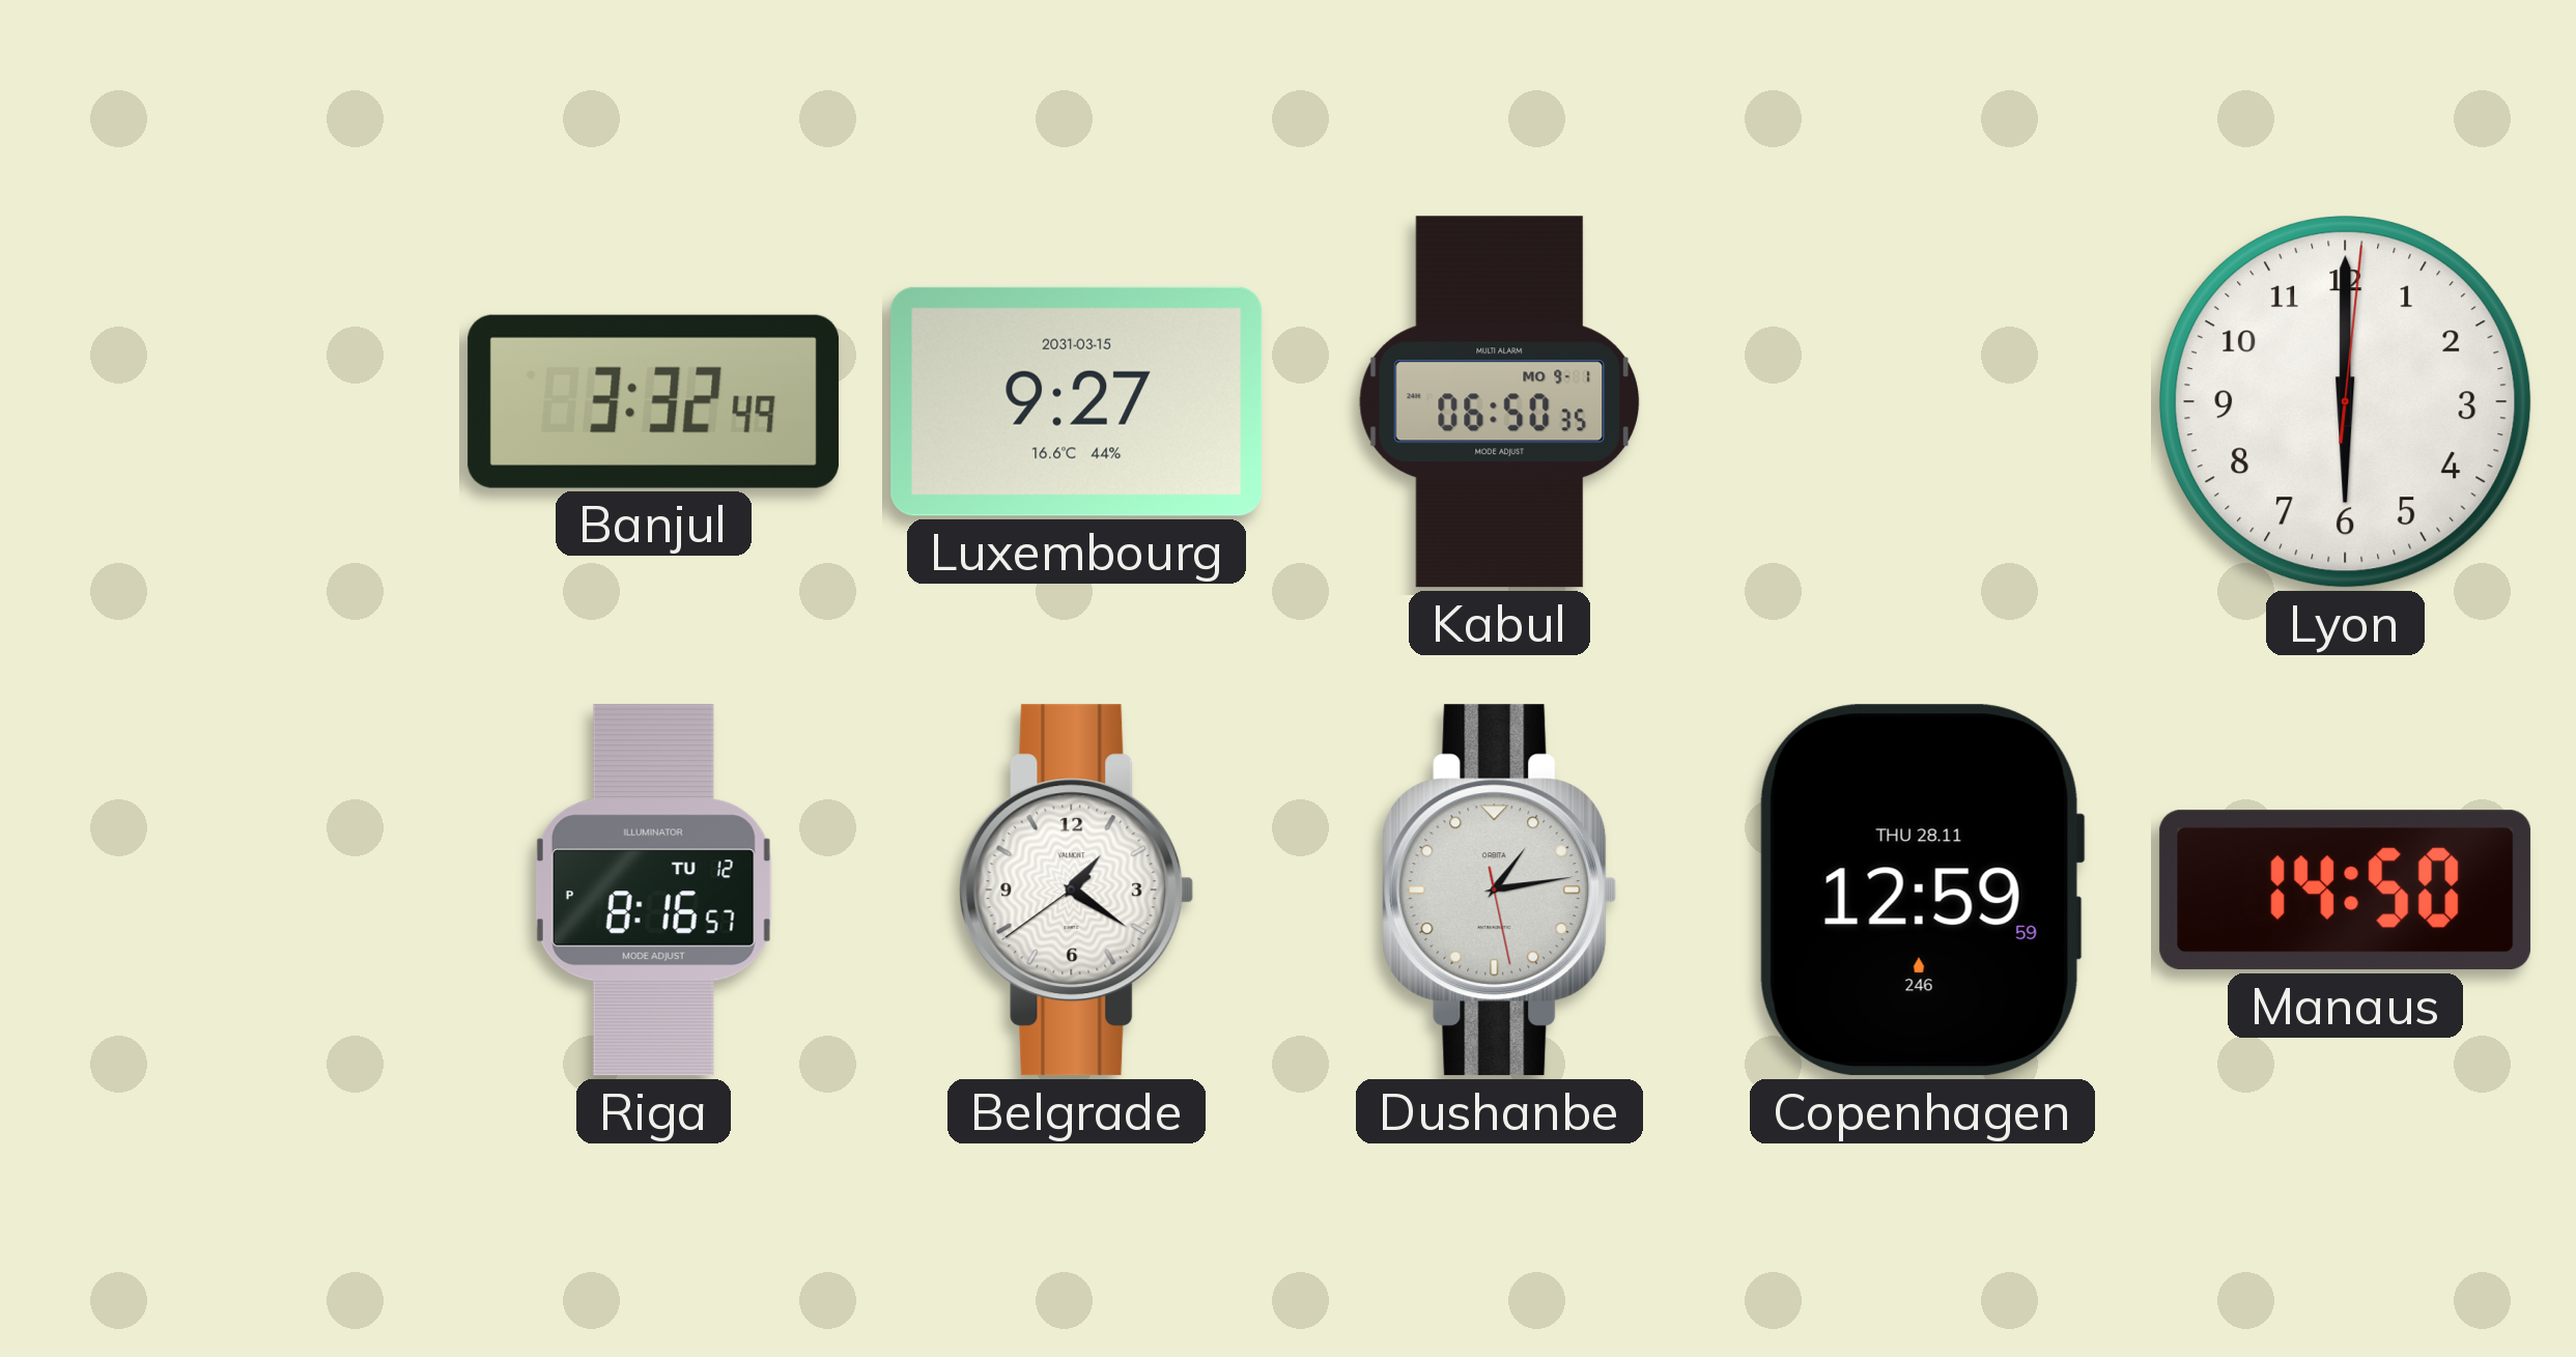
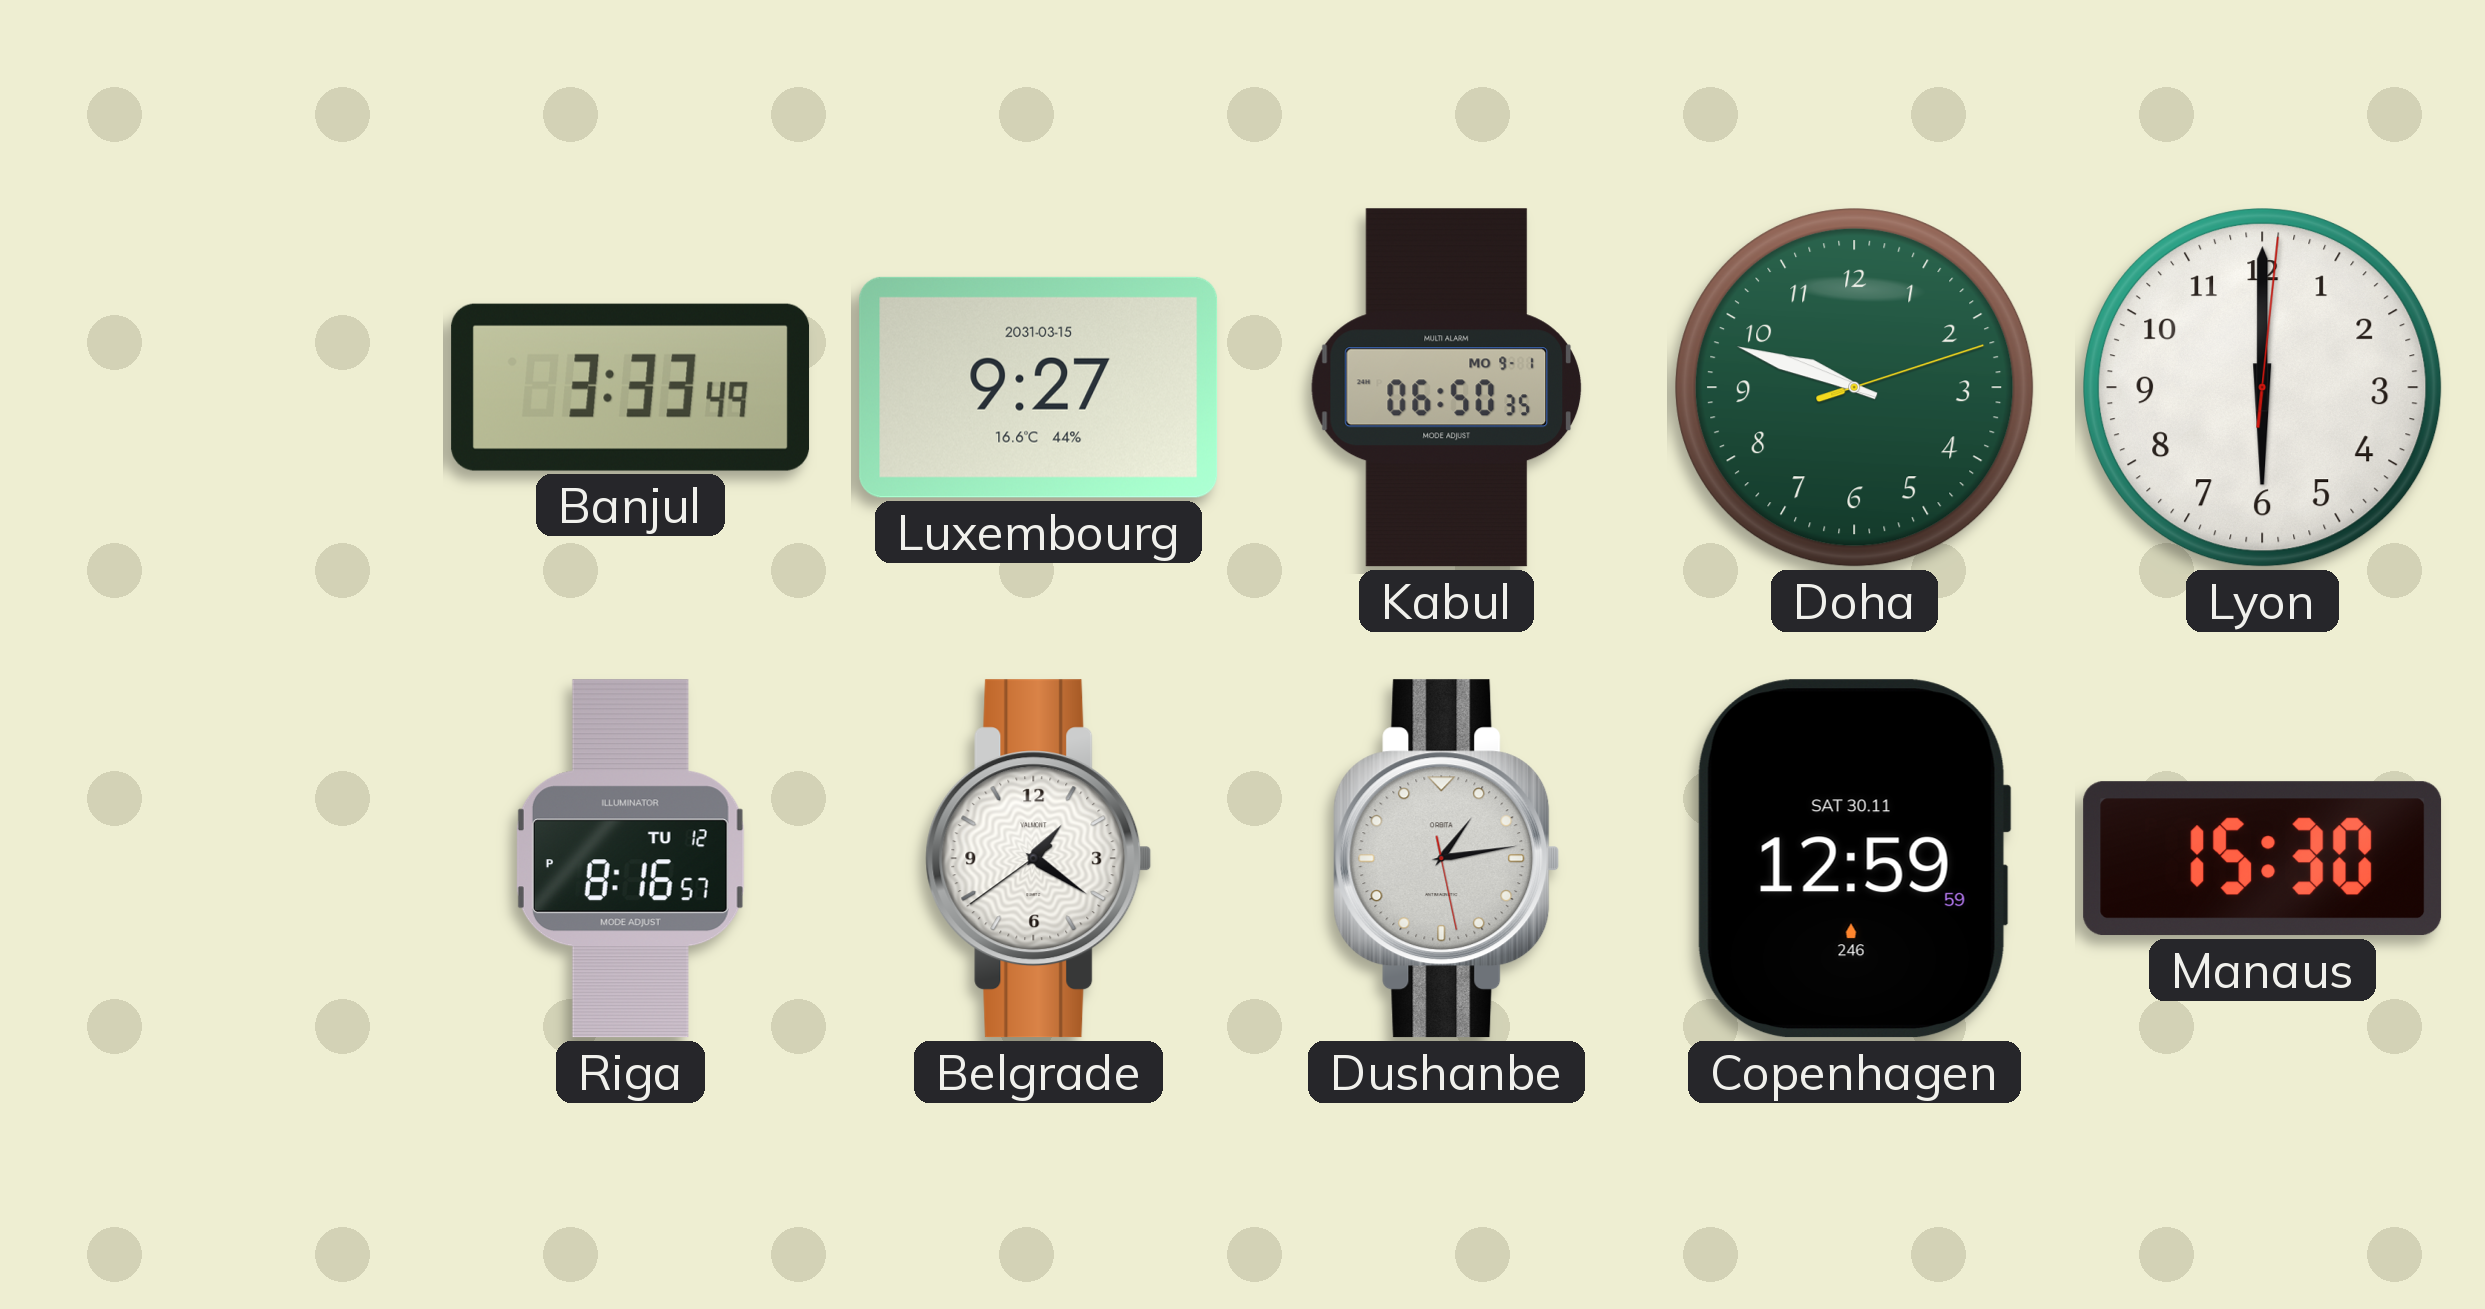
Banjul: 3:32 -> 3:33 (631, 387)
Doha: none -> 9:48 (1855, 388)
Copenhagen date: THU 28.11 -> SAT 30.11 (1854, 859)
Manaus: 14:50 -> 15:30 (2263, 859)
